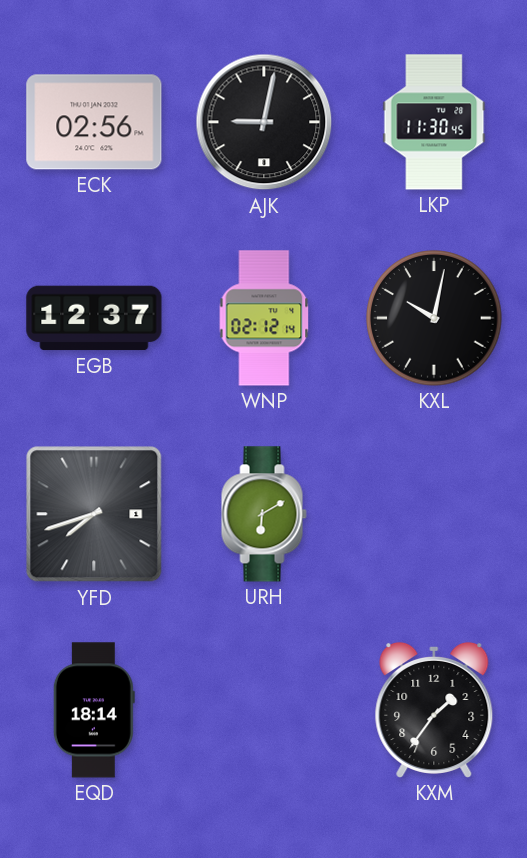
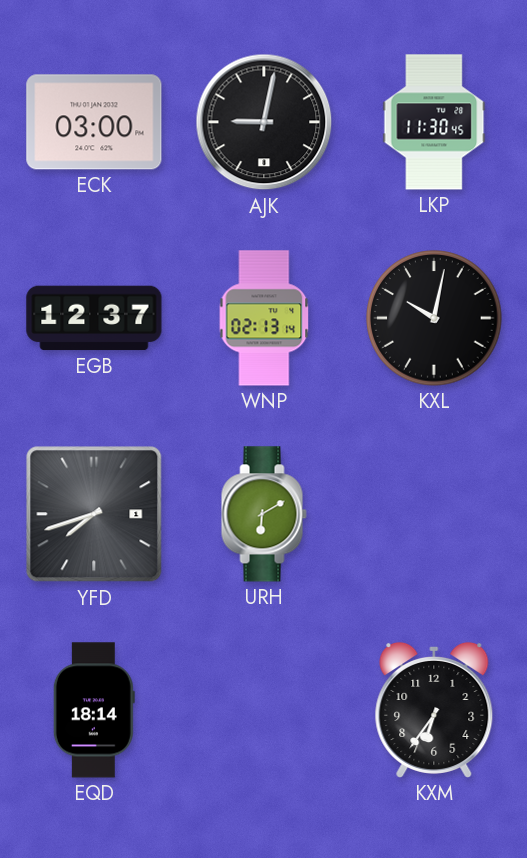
ECK: 02:56 -> 03:00 (94, 122)
WNP: 02:12 -> 02:13 (264, 318)
KXM: 1:36 -> 6:36 (434, 710)
